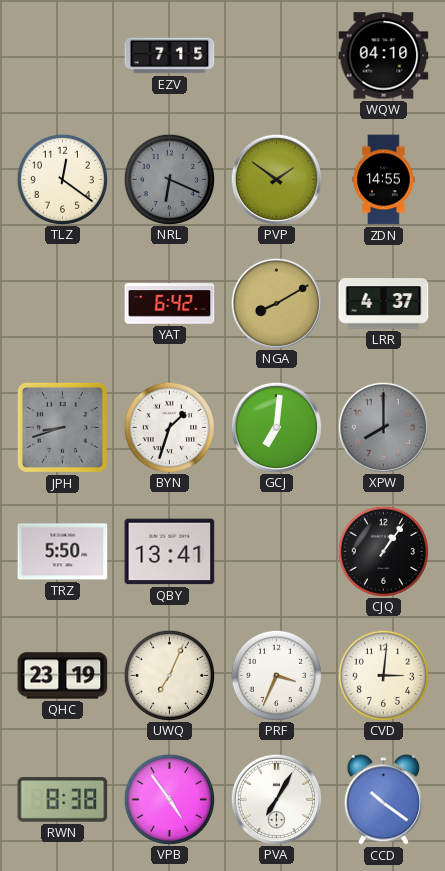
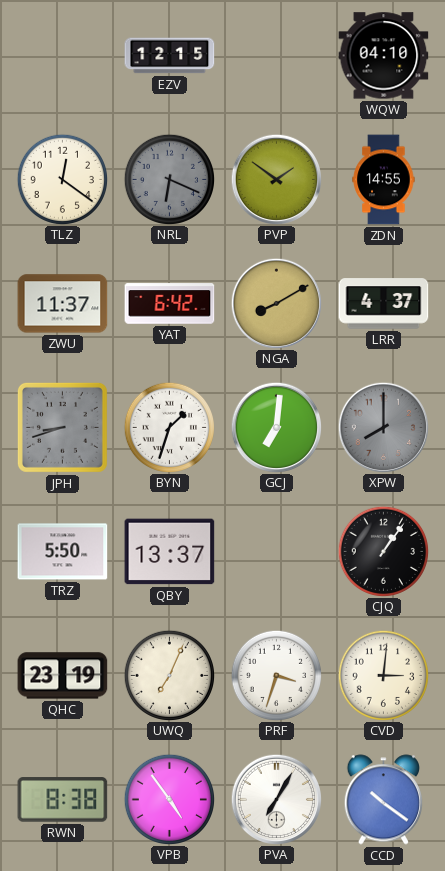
EZV: 7:15 -> 12:15 (170, 56)
ZWU: none -> 11:37 (63, 304)
QBY: 13:41 -> 13:37 (170, 552)
PRF: 3:34 -> 3:33 (276, 675)
